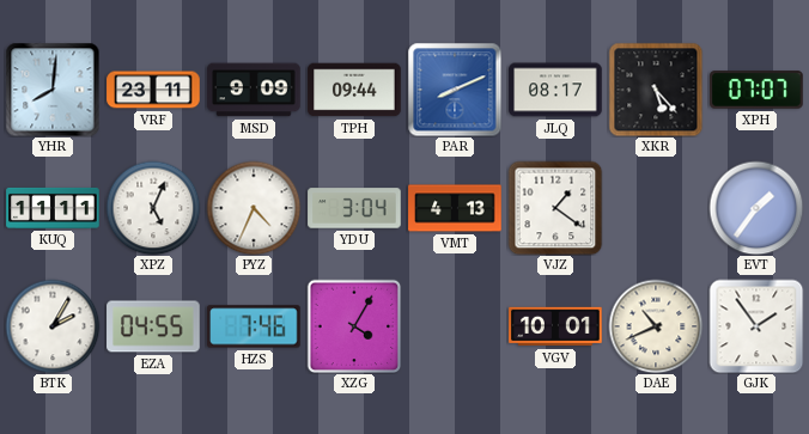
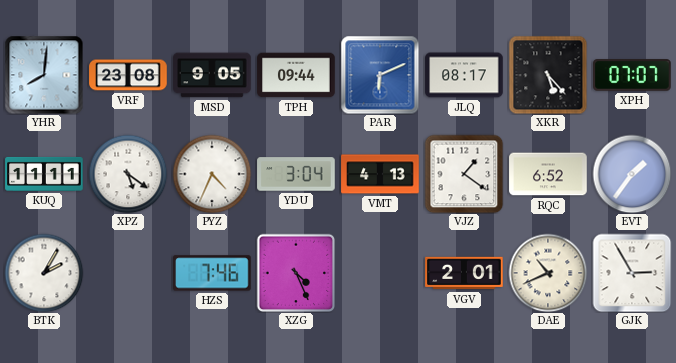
VRF: 23:11 -> 23:08 (128, 75)
MSD: 9:09 -> 9:05 (212, 75)
PAR: 8:11 -> 6:11 (380, 75)
XPZ: 5:04 -> 5:21 (128, 174)
RQC: none -> 6:52 (548, 174)
EZA: 04:55 -> none (153, 326)
XZG: 4:05 -> 4:26 (296, 273)
VGV: 10:01 -> 2:01 (464, 273)
GJK: 1:54 -> 2:55 (632, 273)
